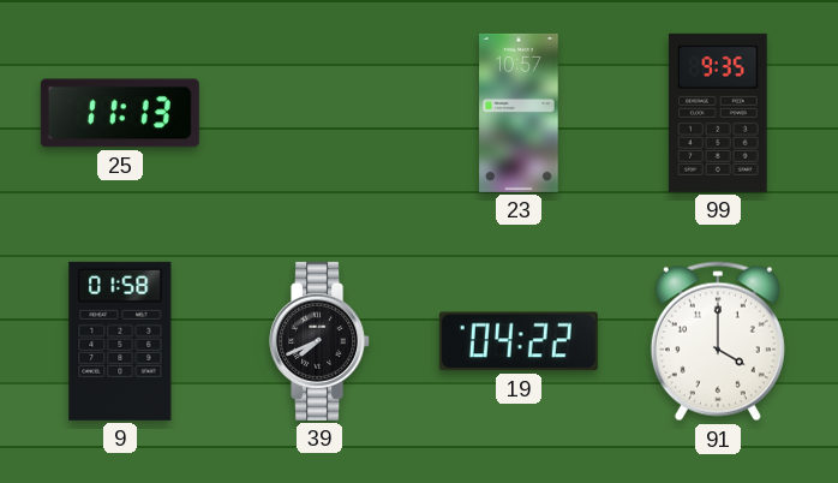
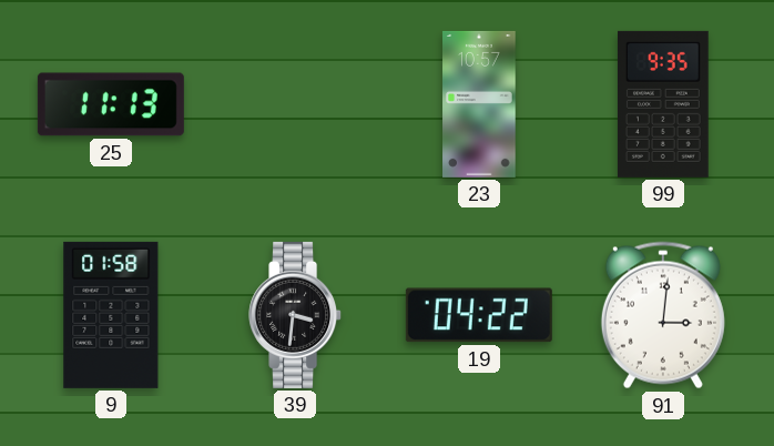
39: 7:41 -> 3:31 (296, 315)
91: 4:00 -> 3:01 (663, 315)
